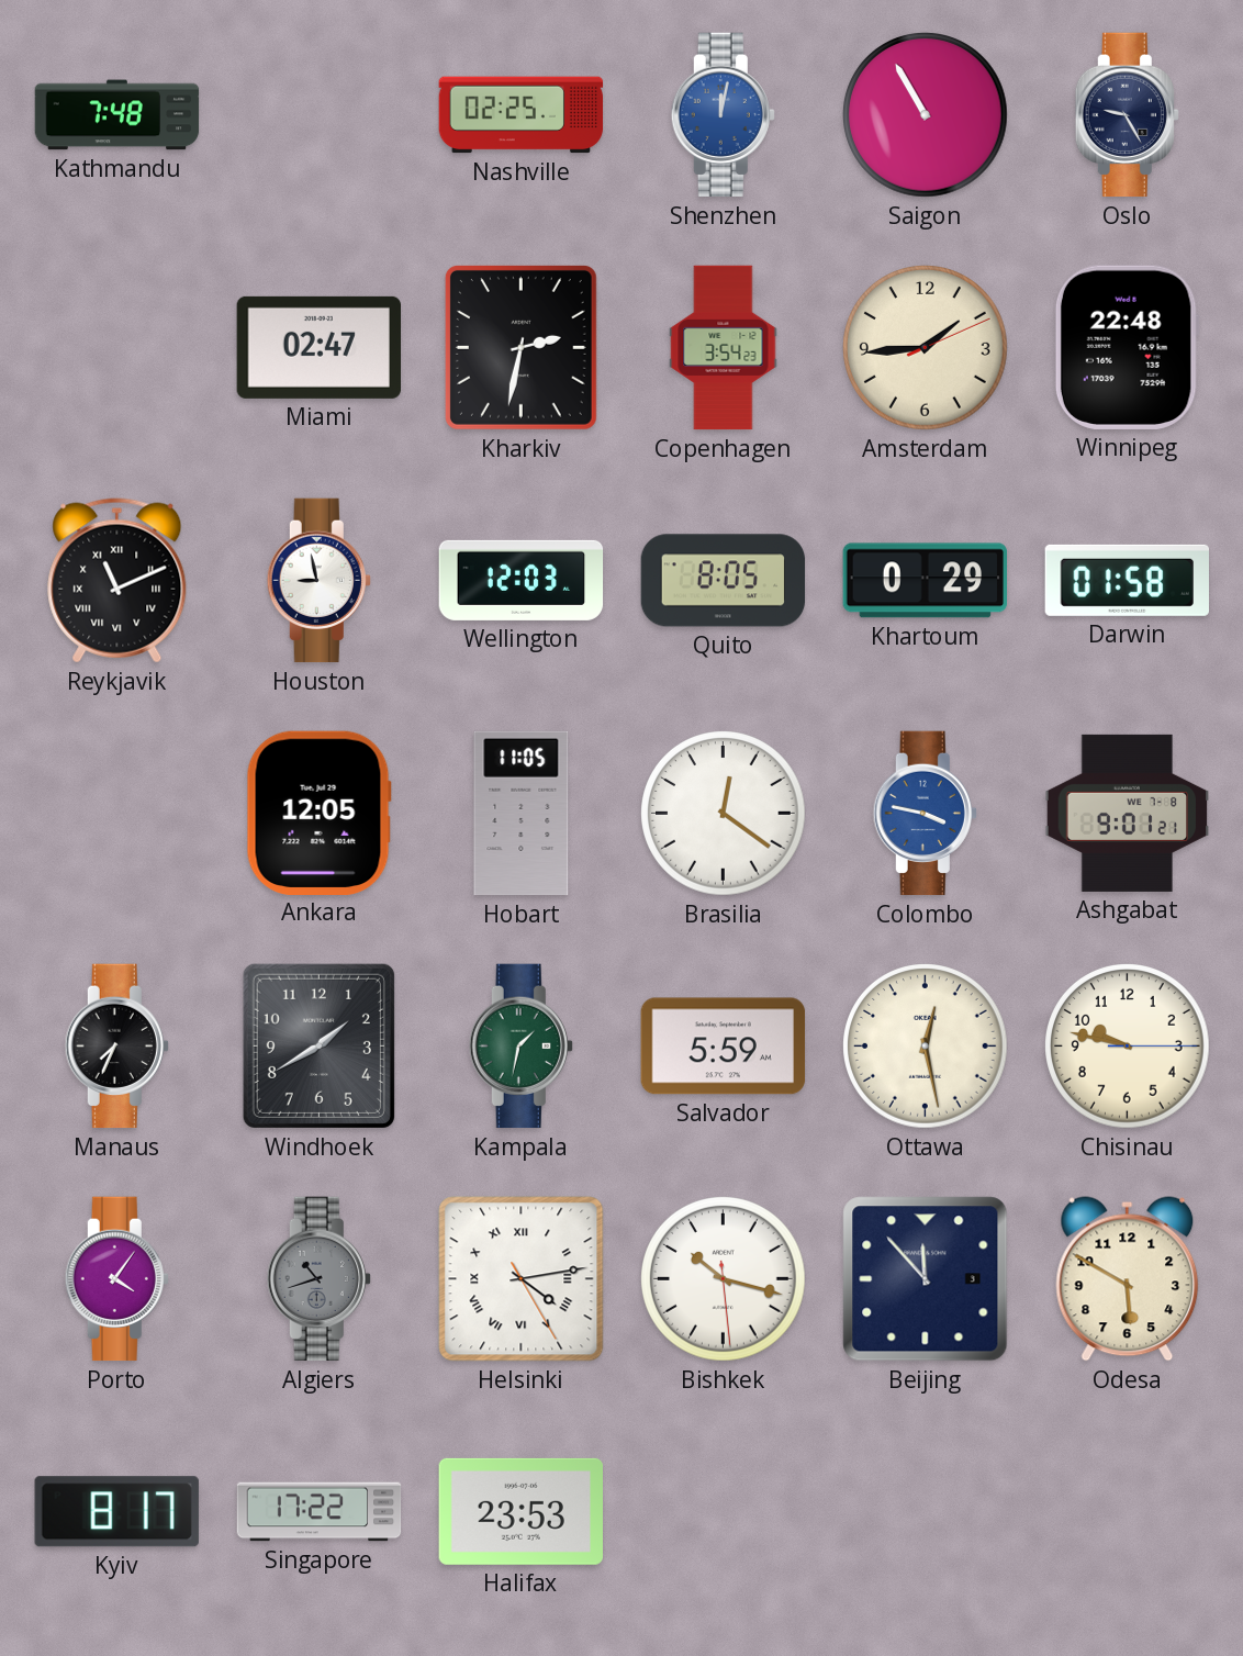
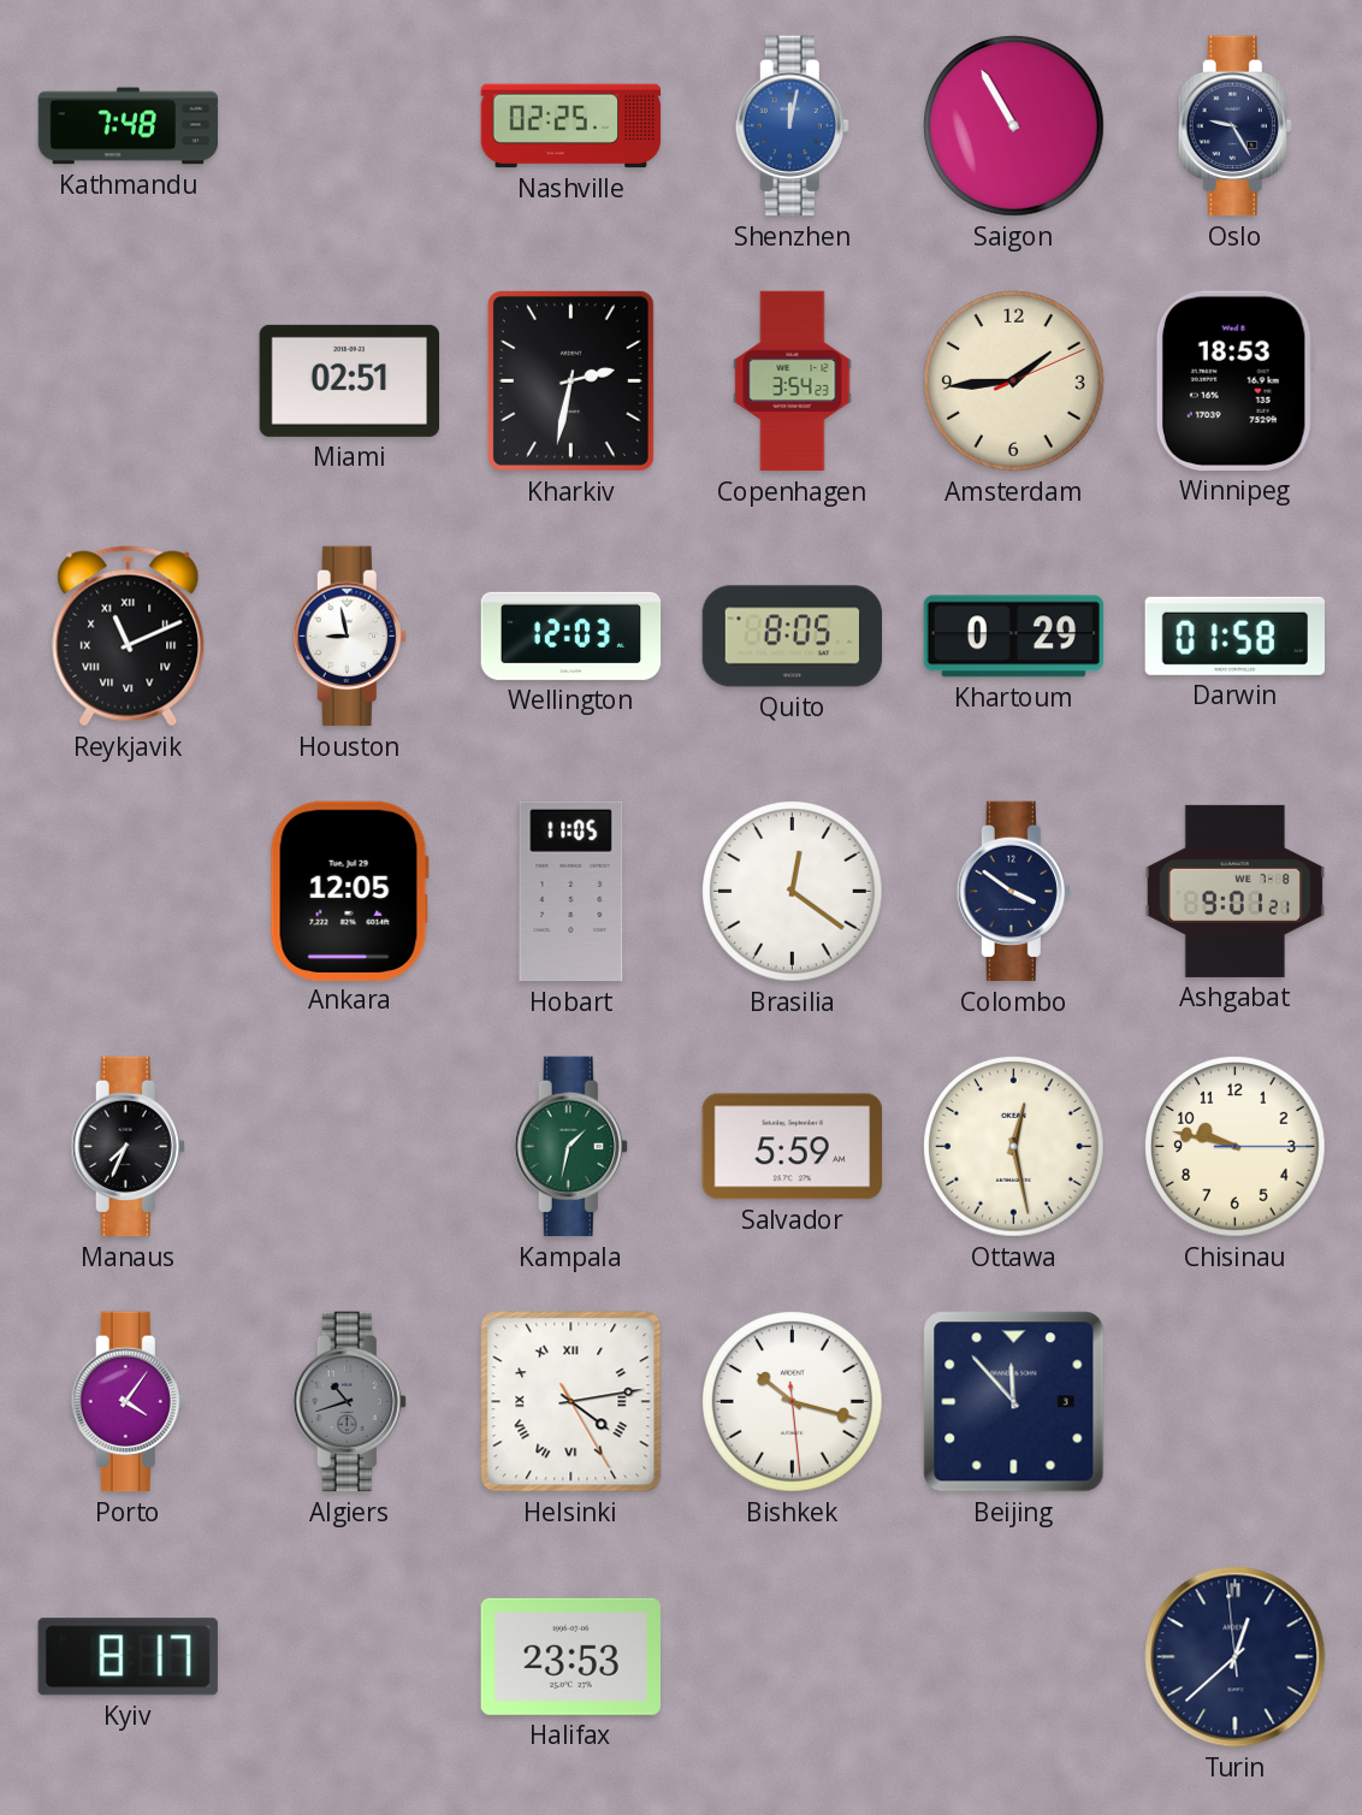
Miami: 02:47 -> 02:51 (349, 380)
Winnipeg: 22:48 -> 18:53 (1234, 380)
Colombo: 3:47 -> 3:51 (1013, 892)
Colombo dial: blue -> navy (1013, 892)
Windhoek: 1:40 -> none (318, 1045)
Odesa: 5:50 -> none (1128, 1279)
Singapore: 17:22 -> none (320, 1512)
Turin: none -> 12:37 (1236, 1657)
